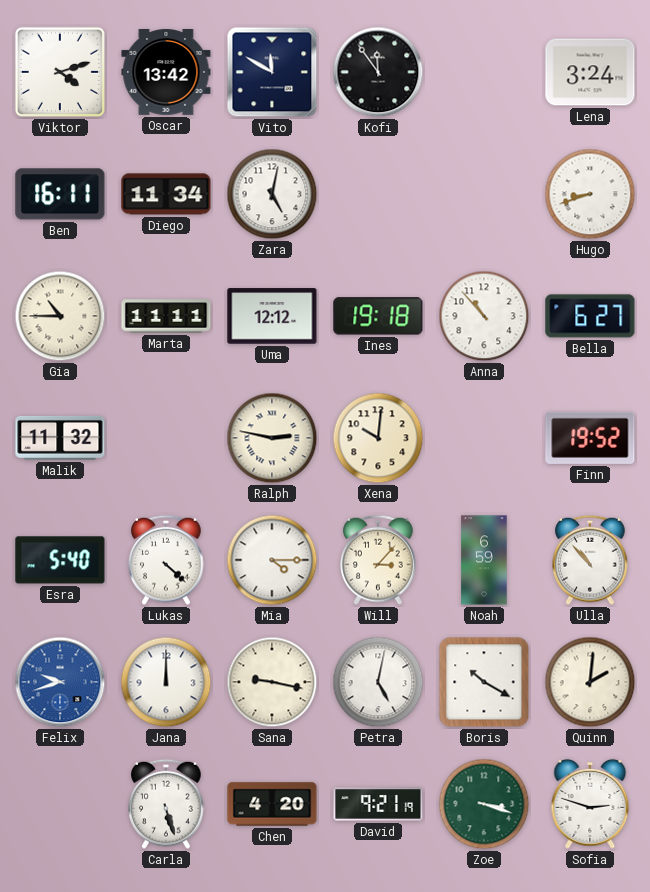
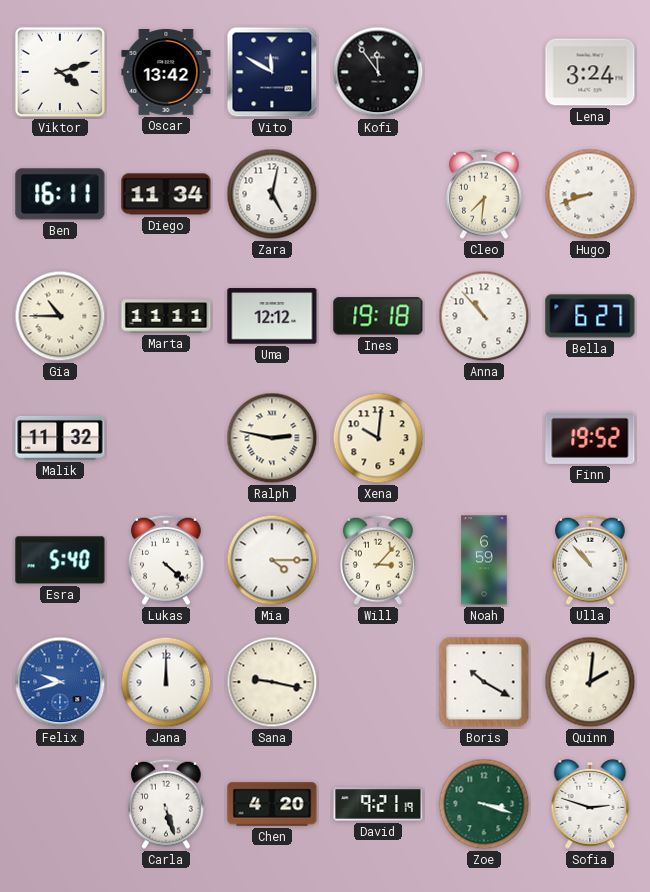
Cleo: none -> 7:31 (484, 194)
Petra: 5:02 -> none (378, 682)
